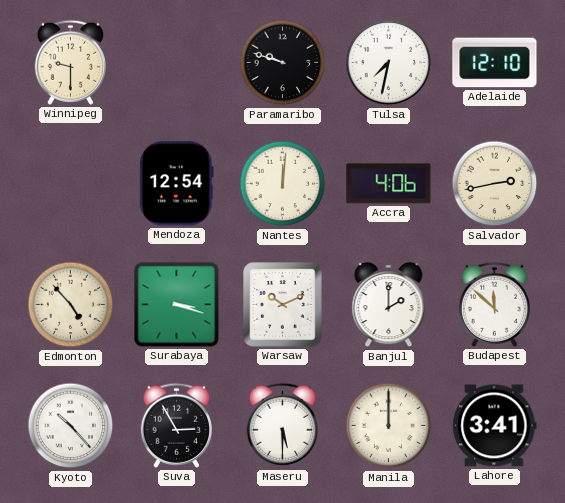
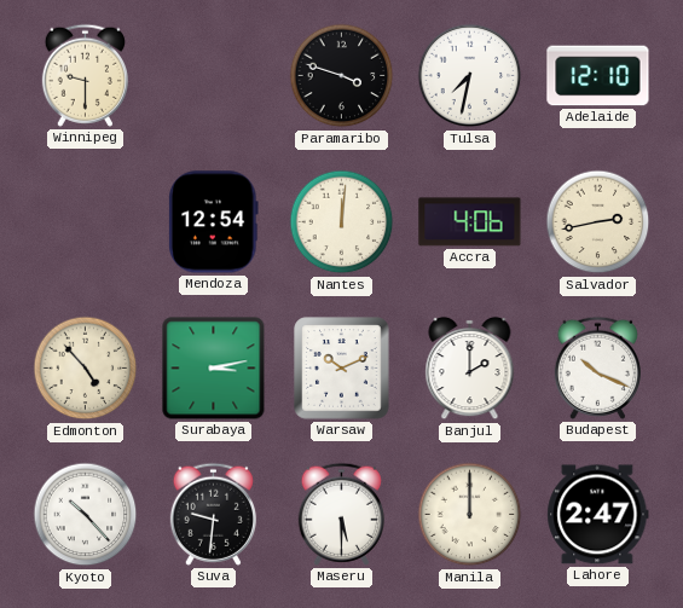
Paramaribo: 9:48 -> 3:48 (342, 76)
Surabaya: 3:18 -> 3:13 (214, 369)
Budapest: 11:52 -> 10:19 (597, 367)
Suva: 2:55 -> 9:31 (213, 514)
Lahore: 3:41 -> 2:47 (598, 515)
